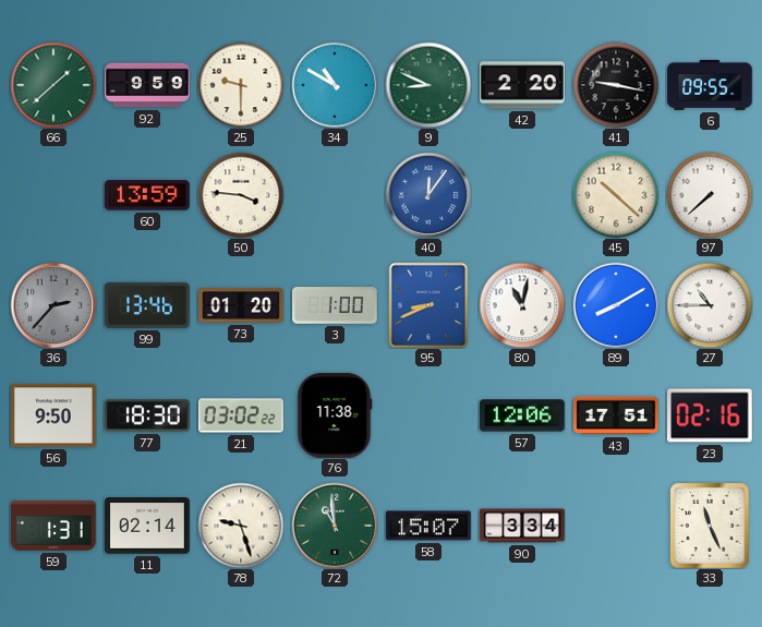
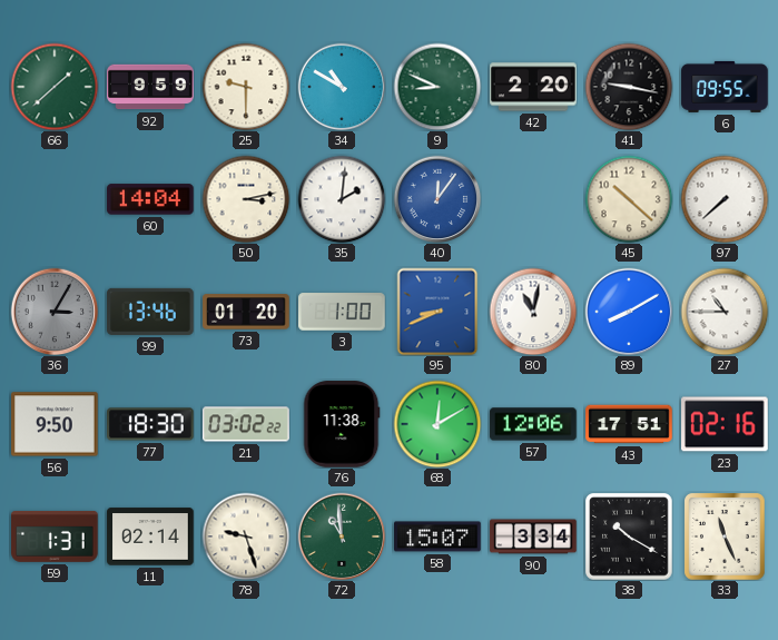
60: 13:59 -> 14:04 (150, 199)
50: 3:46 -> 3:13 (246, 199)
35: none -> 2:01 (342, 199)
36: 2:37 -> 3:05 (55, 312)
68: none -> 12:10 (437, 424)
38: none -> 10:20 (629, 536)
